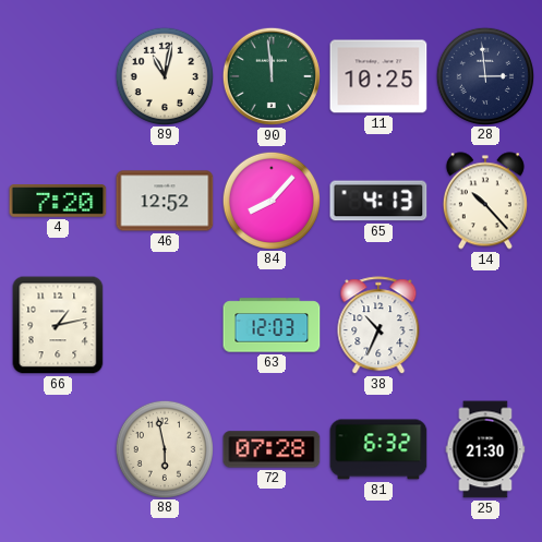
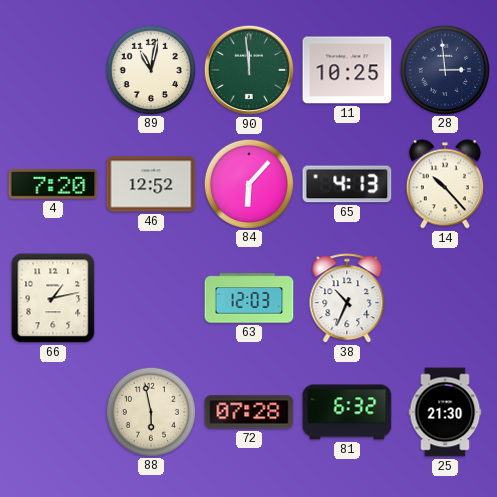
84: 8:07 -> 6:07 (248, 183)
